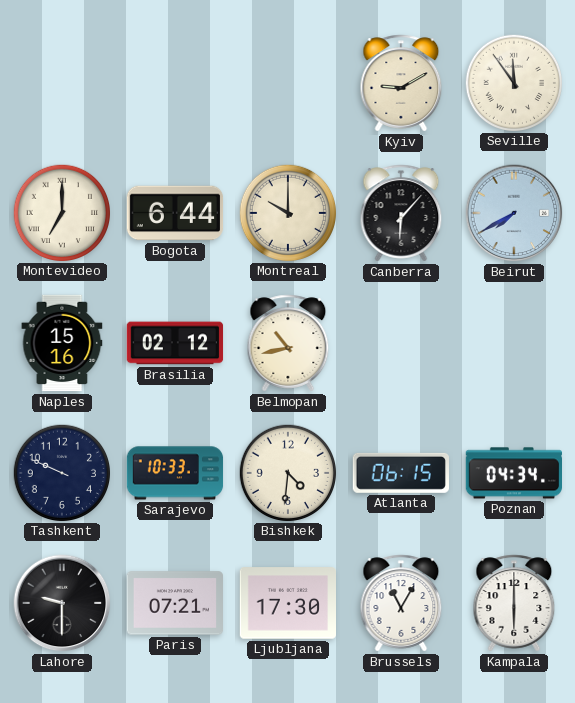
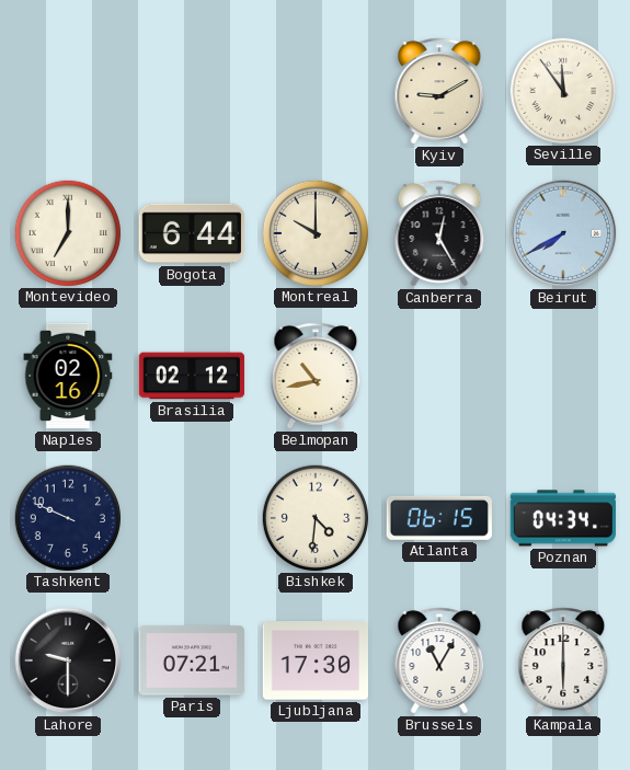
Canberra: 6:07 -> 12:25 (439, 233)
Naples: 15:16 -> 02:16 (68, 376)
Sarajevo: 10:33 -> none (175, 473)
